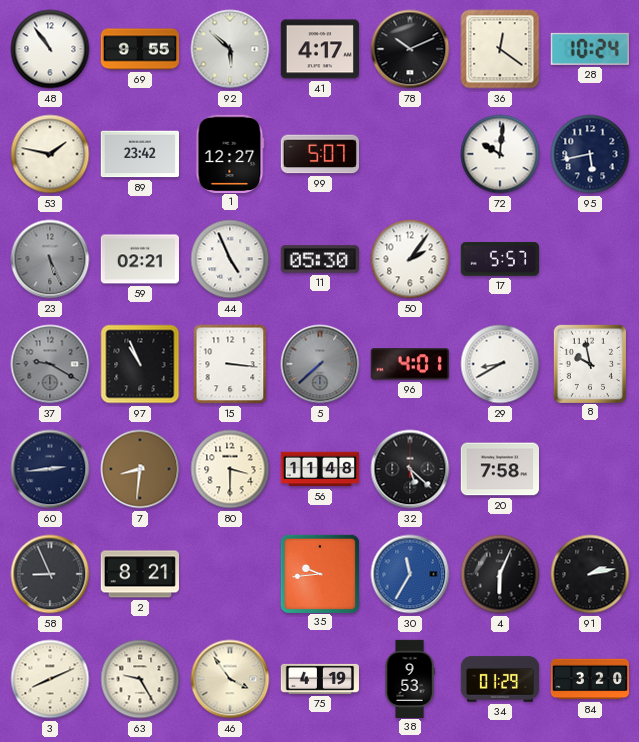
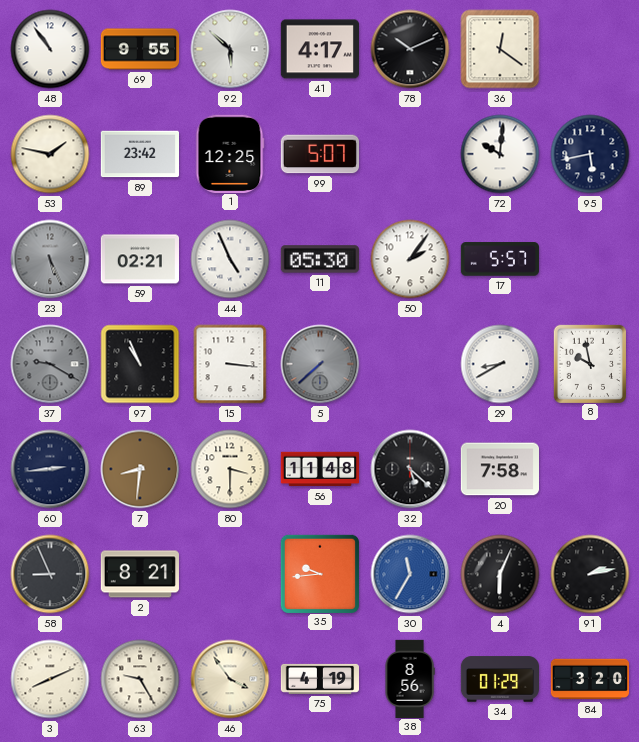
28: 10:24 -> none (590, 49)
1: 12:27 -> 12:25 (230, 153)
96: 4:01 -> none (410, 364)
38: 9:53 -> 8:56 (410, 678)
